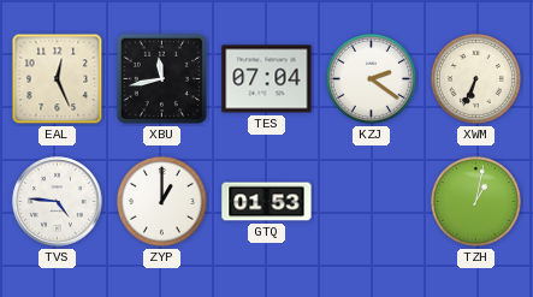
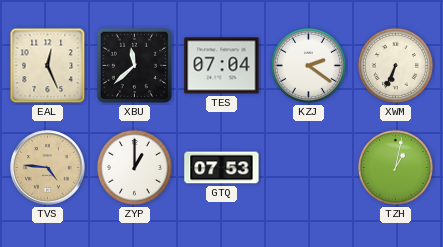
XBU: 11:43 -> 11:38 (134, 65)
TVS dial: white -> champagne (48, 168)
GTQ: 01:53 -> 07:53 (222, 168)
